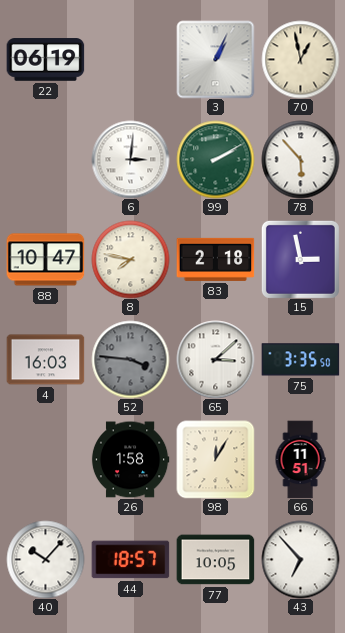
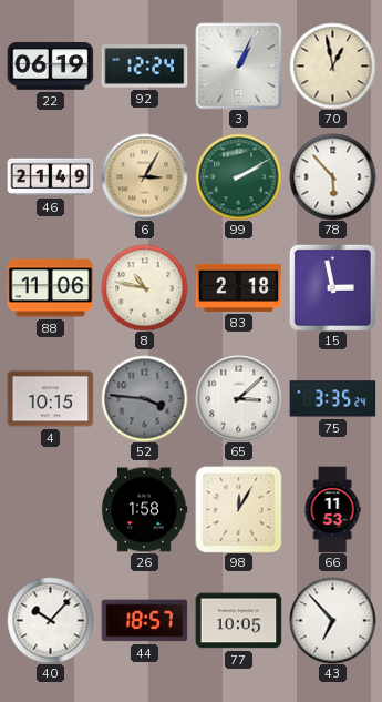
92: none -> 12:24 (144, 67)
46: none -> 21:49 (50, 177)
6: 3:01 -> 3:05 (144, 176)
6 dial: white -> champagne (144, 176)
88: 10:47 -> 11:06 (50, 288)
8: 7:47 -> 10:47 (144, 287)
4: 16:03 -> 10:15 (50, 399)
75: 3:35:50 -> 3:35:24 (332, 399)
66: 11:51 -> 11:53 (332, 509)
